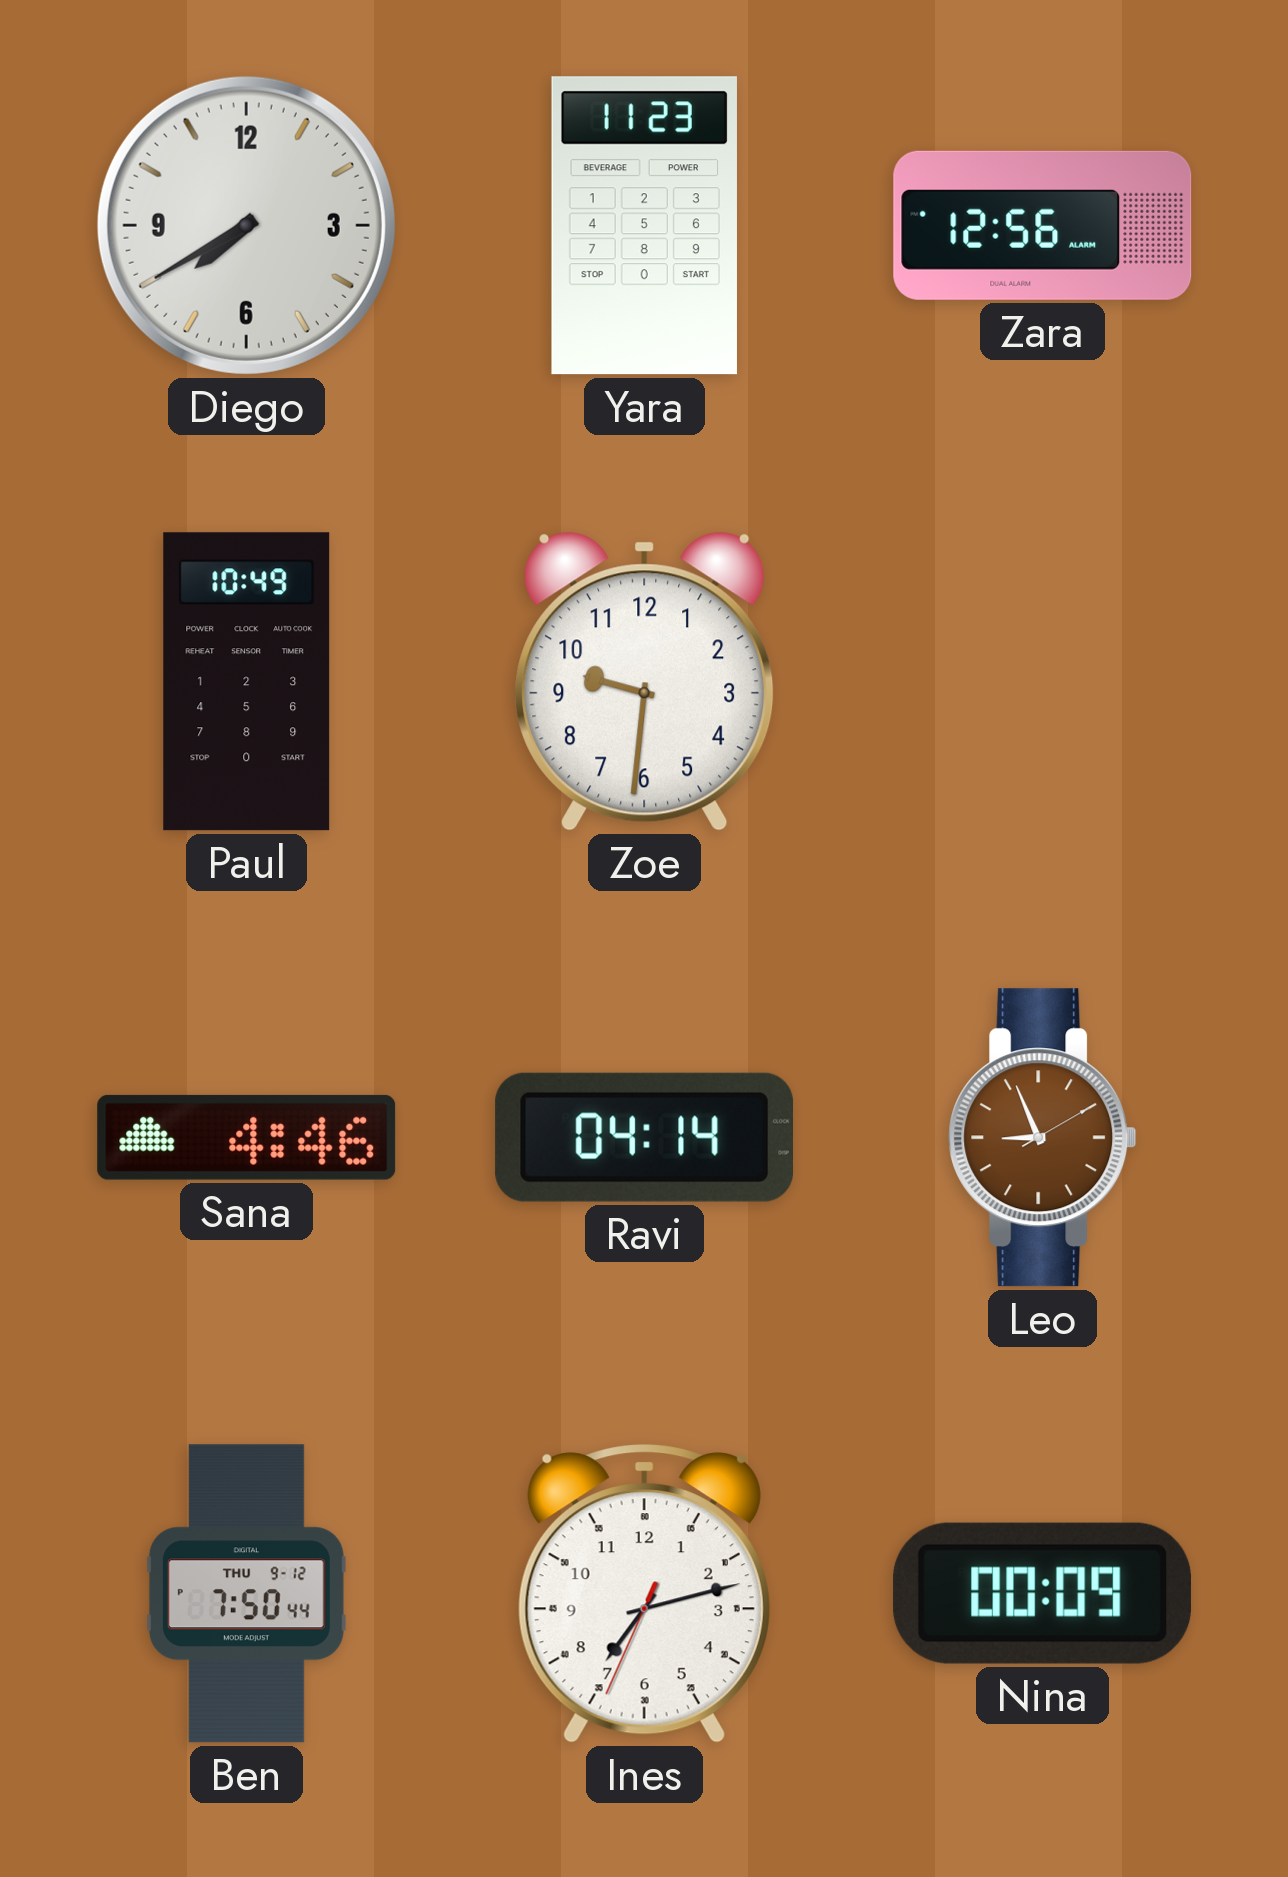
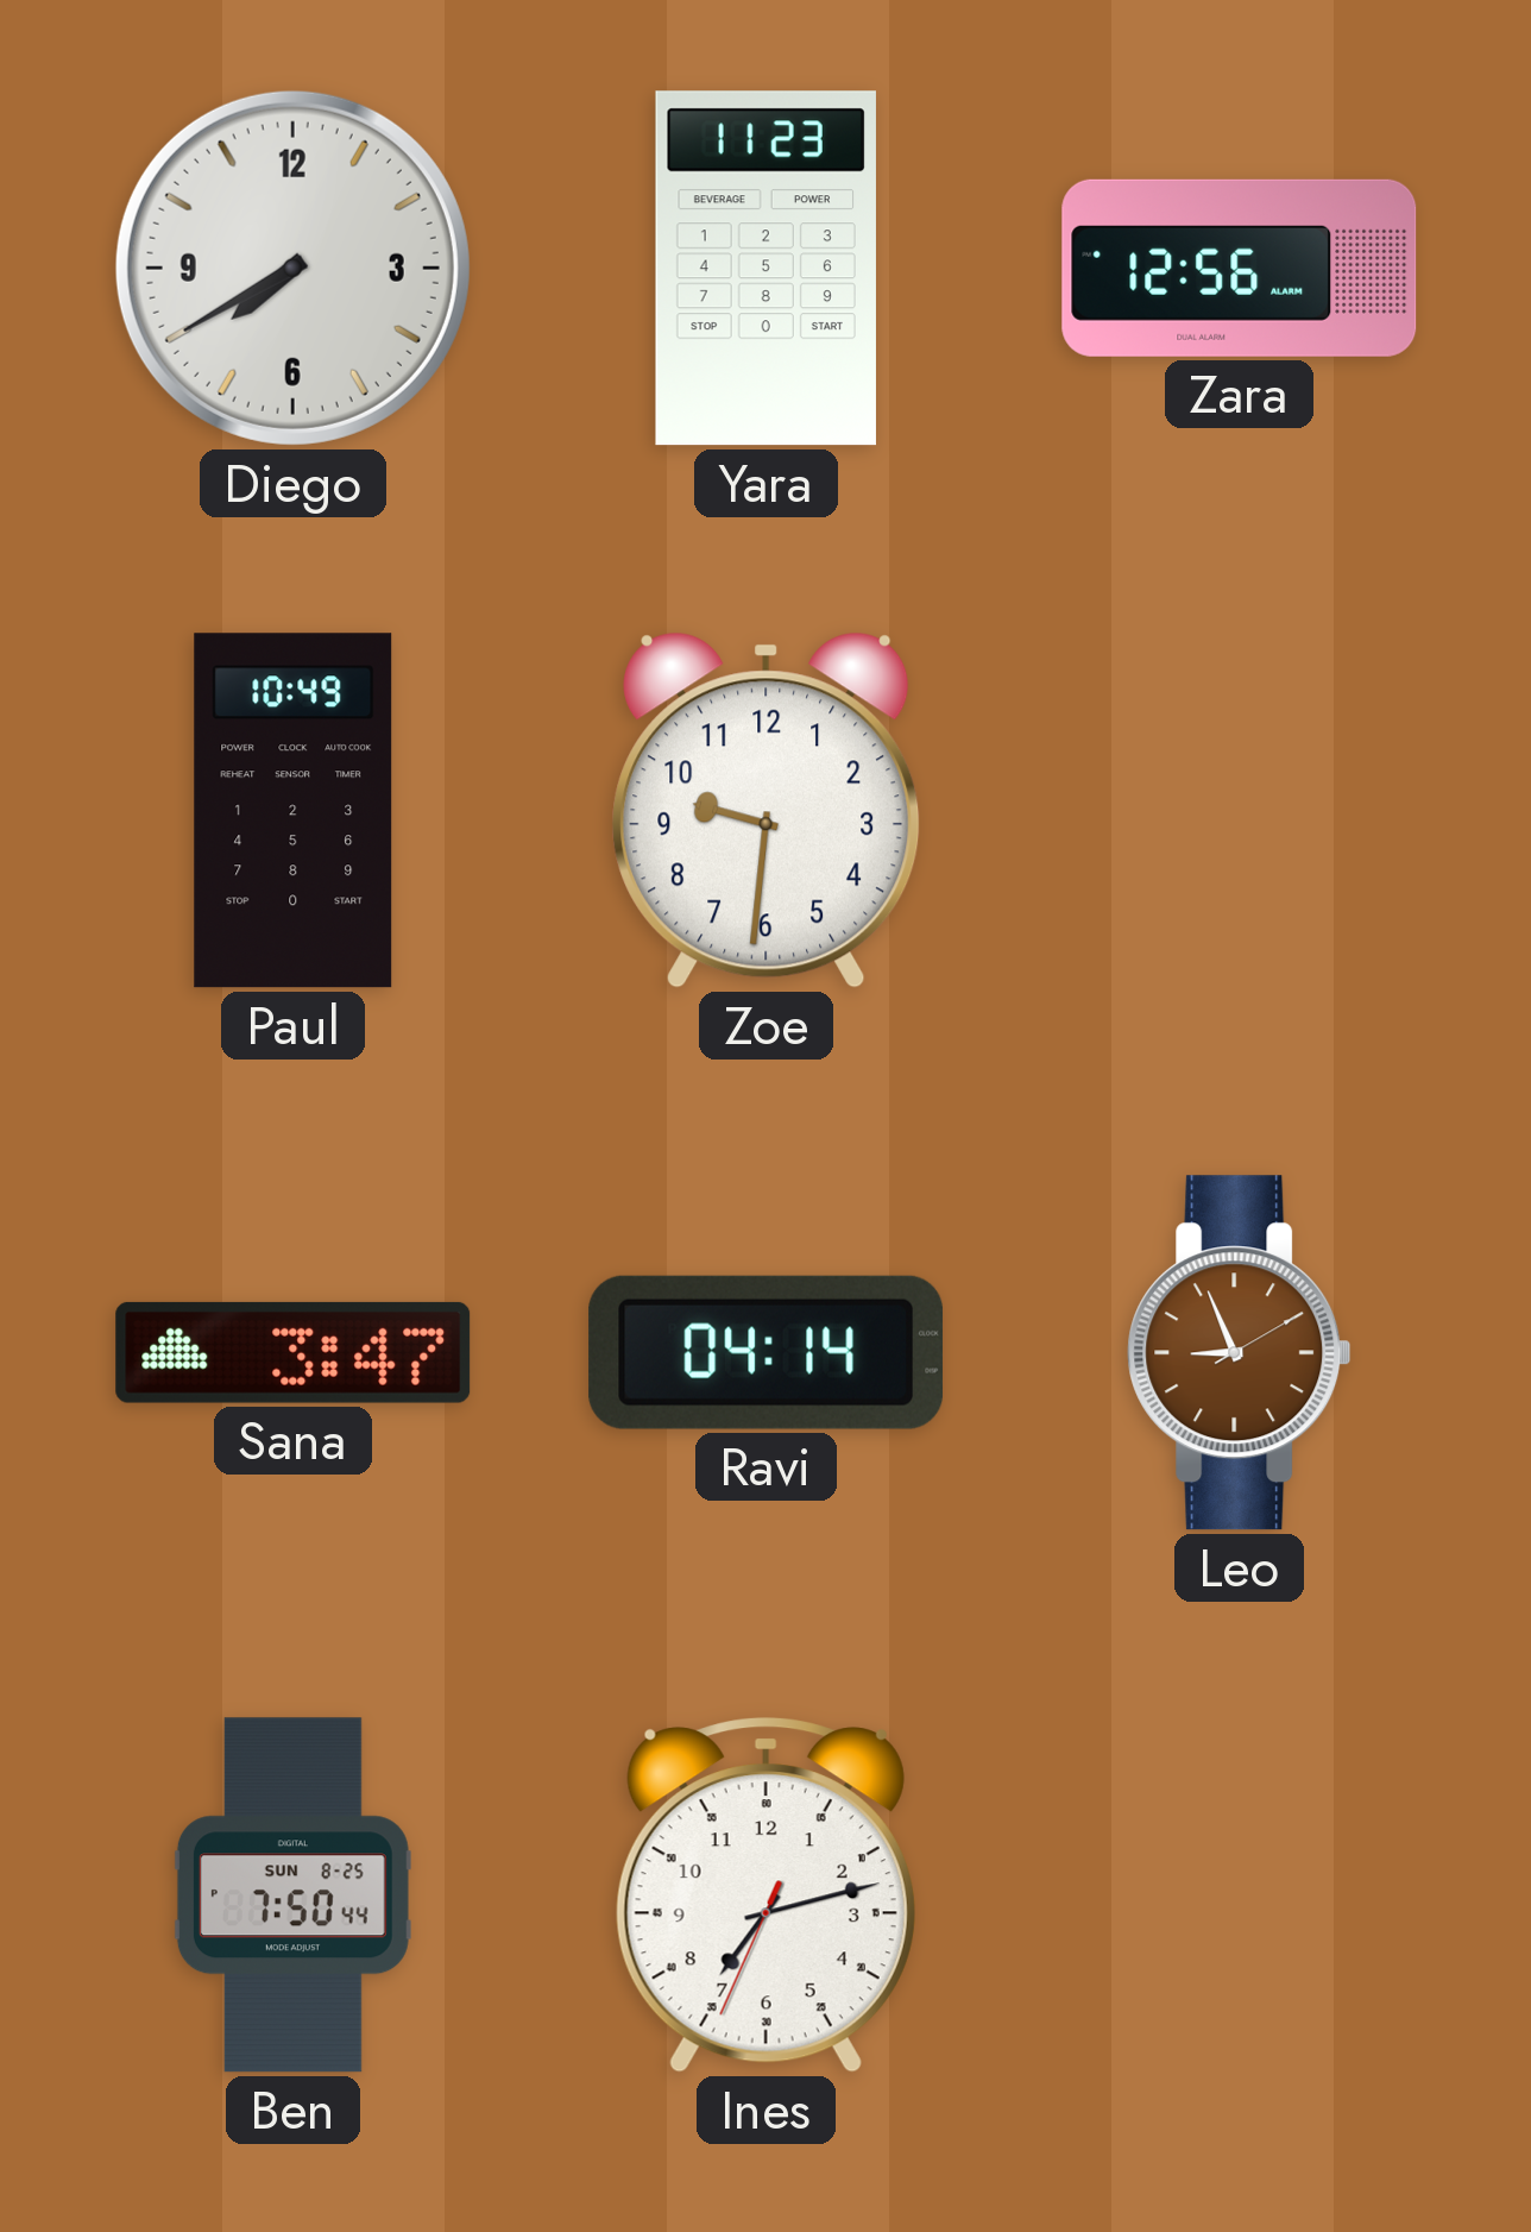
Sana: 4:46 -> 3:47 (294, 1352)
Ben date: THU 9-12 -> SUN 8-25 (292, 1895)
Nina: 00:09 -> none (1042, 1593)
